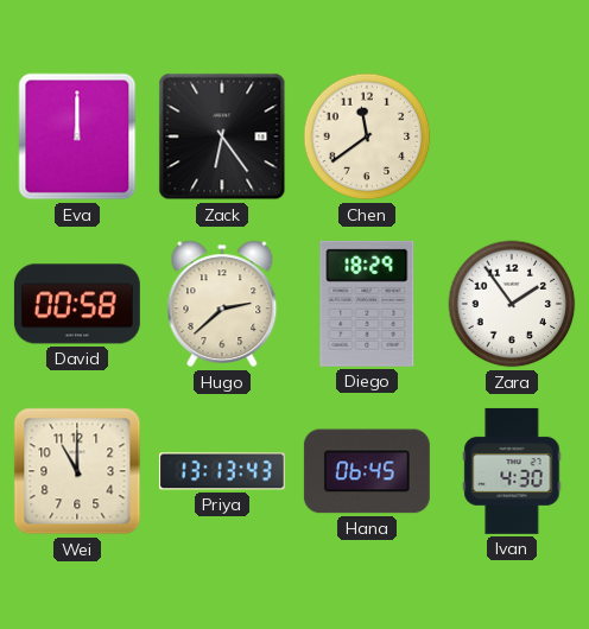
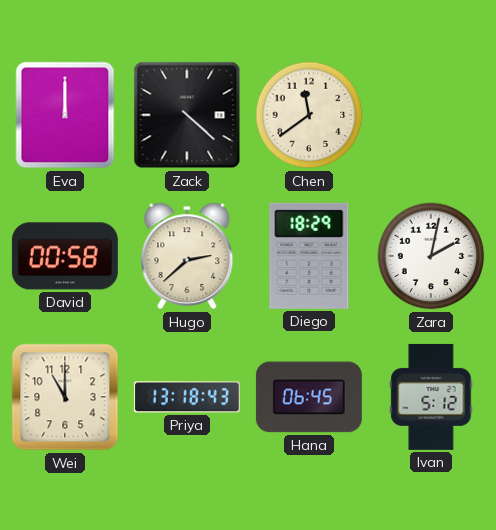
Zack: 6:24 -> 4:22 (187, 115)
Zara: 1:54 -> 2:02 (431, 256)
Priya: 13:13 -> 13:18 (187, 397)
Ivan: 4:30 -> 5:12 (431, 397)
